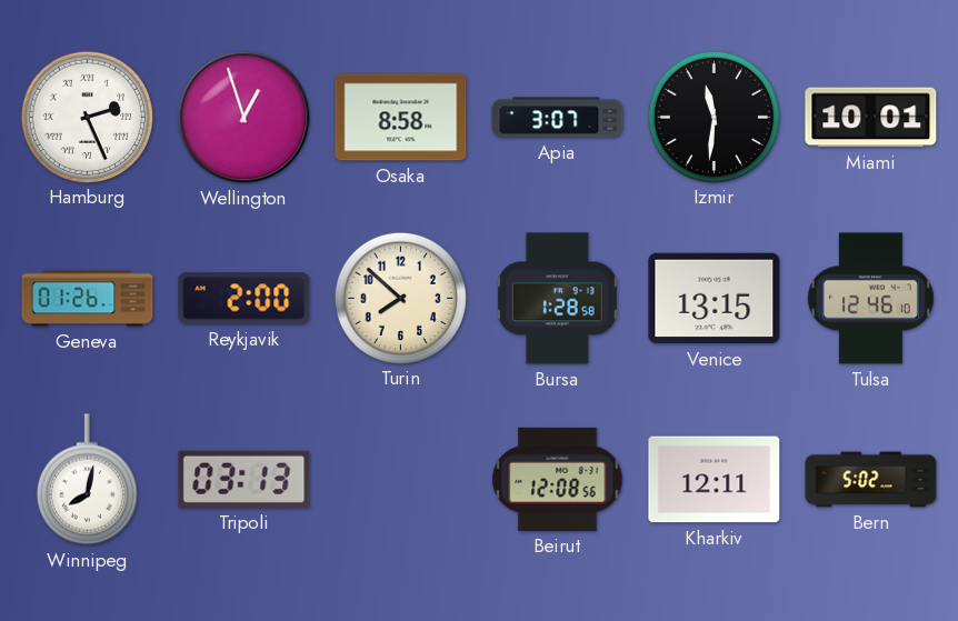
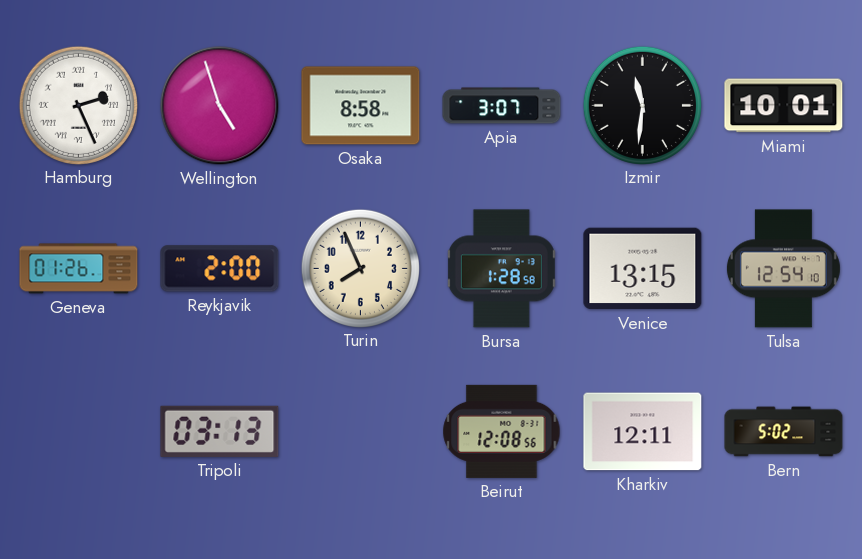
Wellington: 12:57 -> 4:57 (220, 106)
Turin: 7:52 -> 7:56 (360, 268)
Tulsa: 12:46 -> 12:54 (783, 269)
Winnipeg: 8:02 -> none (87, 480)
